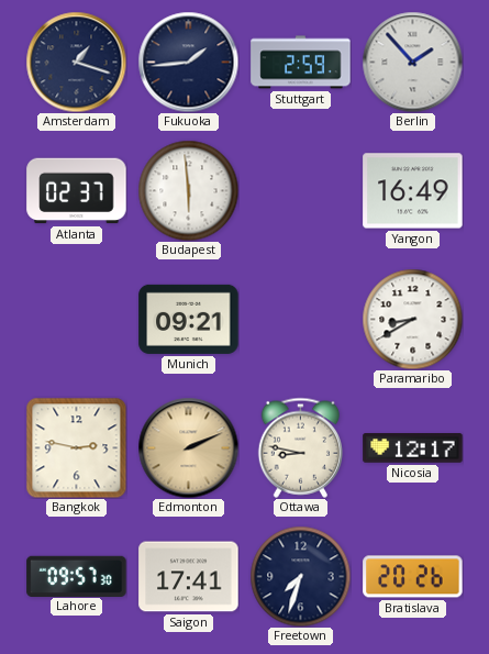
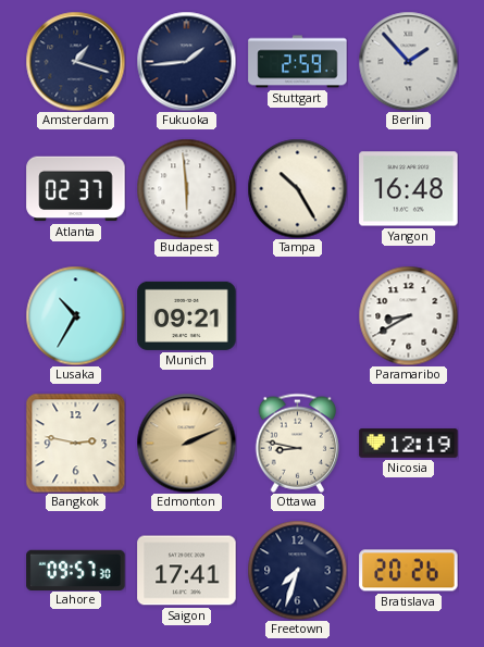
Tampa: none -> 10:25 (297, 188)
Yangon: 16:49 -> 16:48 (409, 189)
Lusaka: none -> 10:35 (75, 315)
Nicosia: 12:17 -> 12:19 (409, 444)
